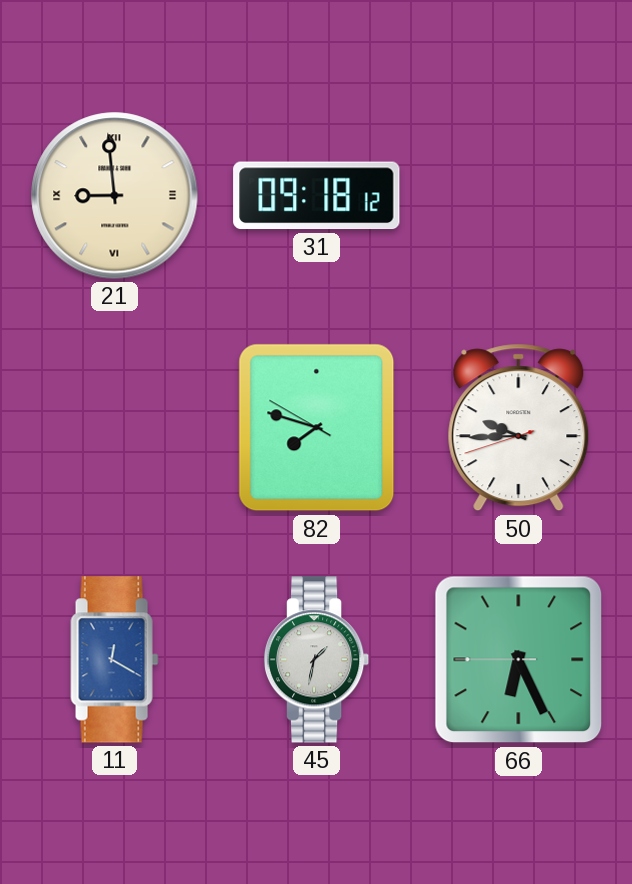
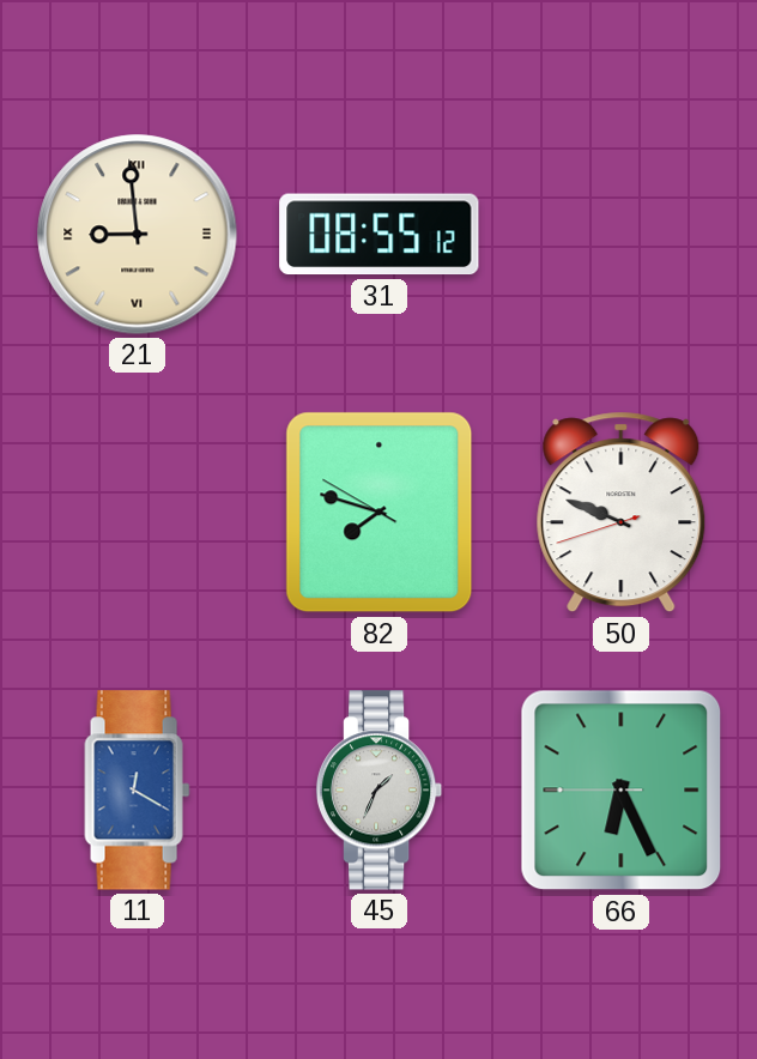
31: 09:18 -> 08:55 (380, 235)
50: 9:44 -> 9:48 (622, 513)
45: 1:32 -> 1:34 (380, 791)
